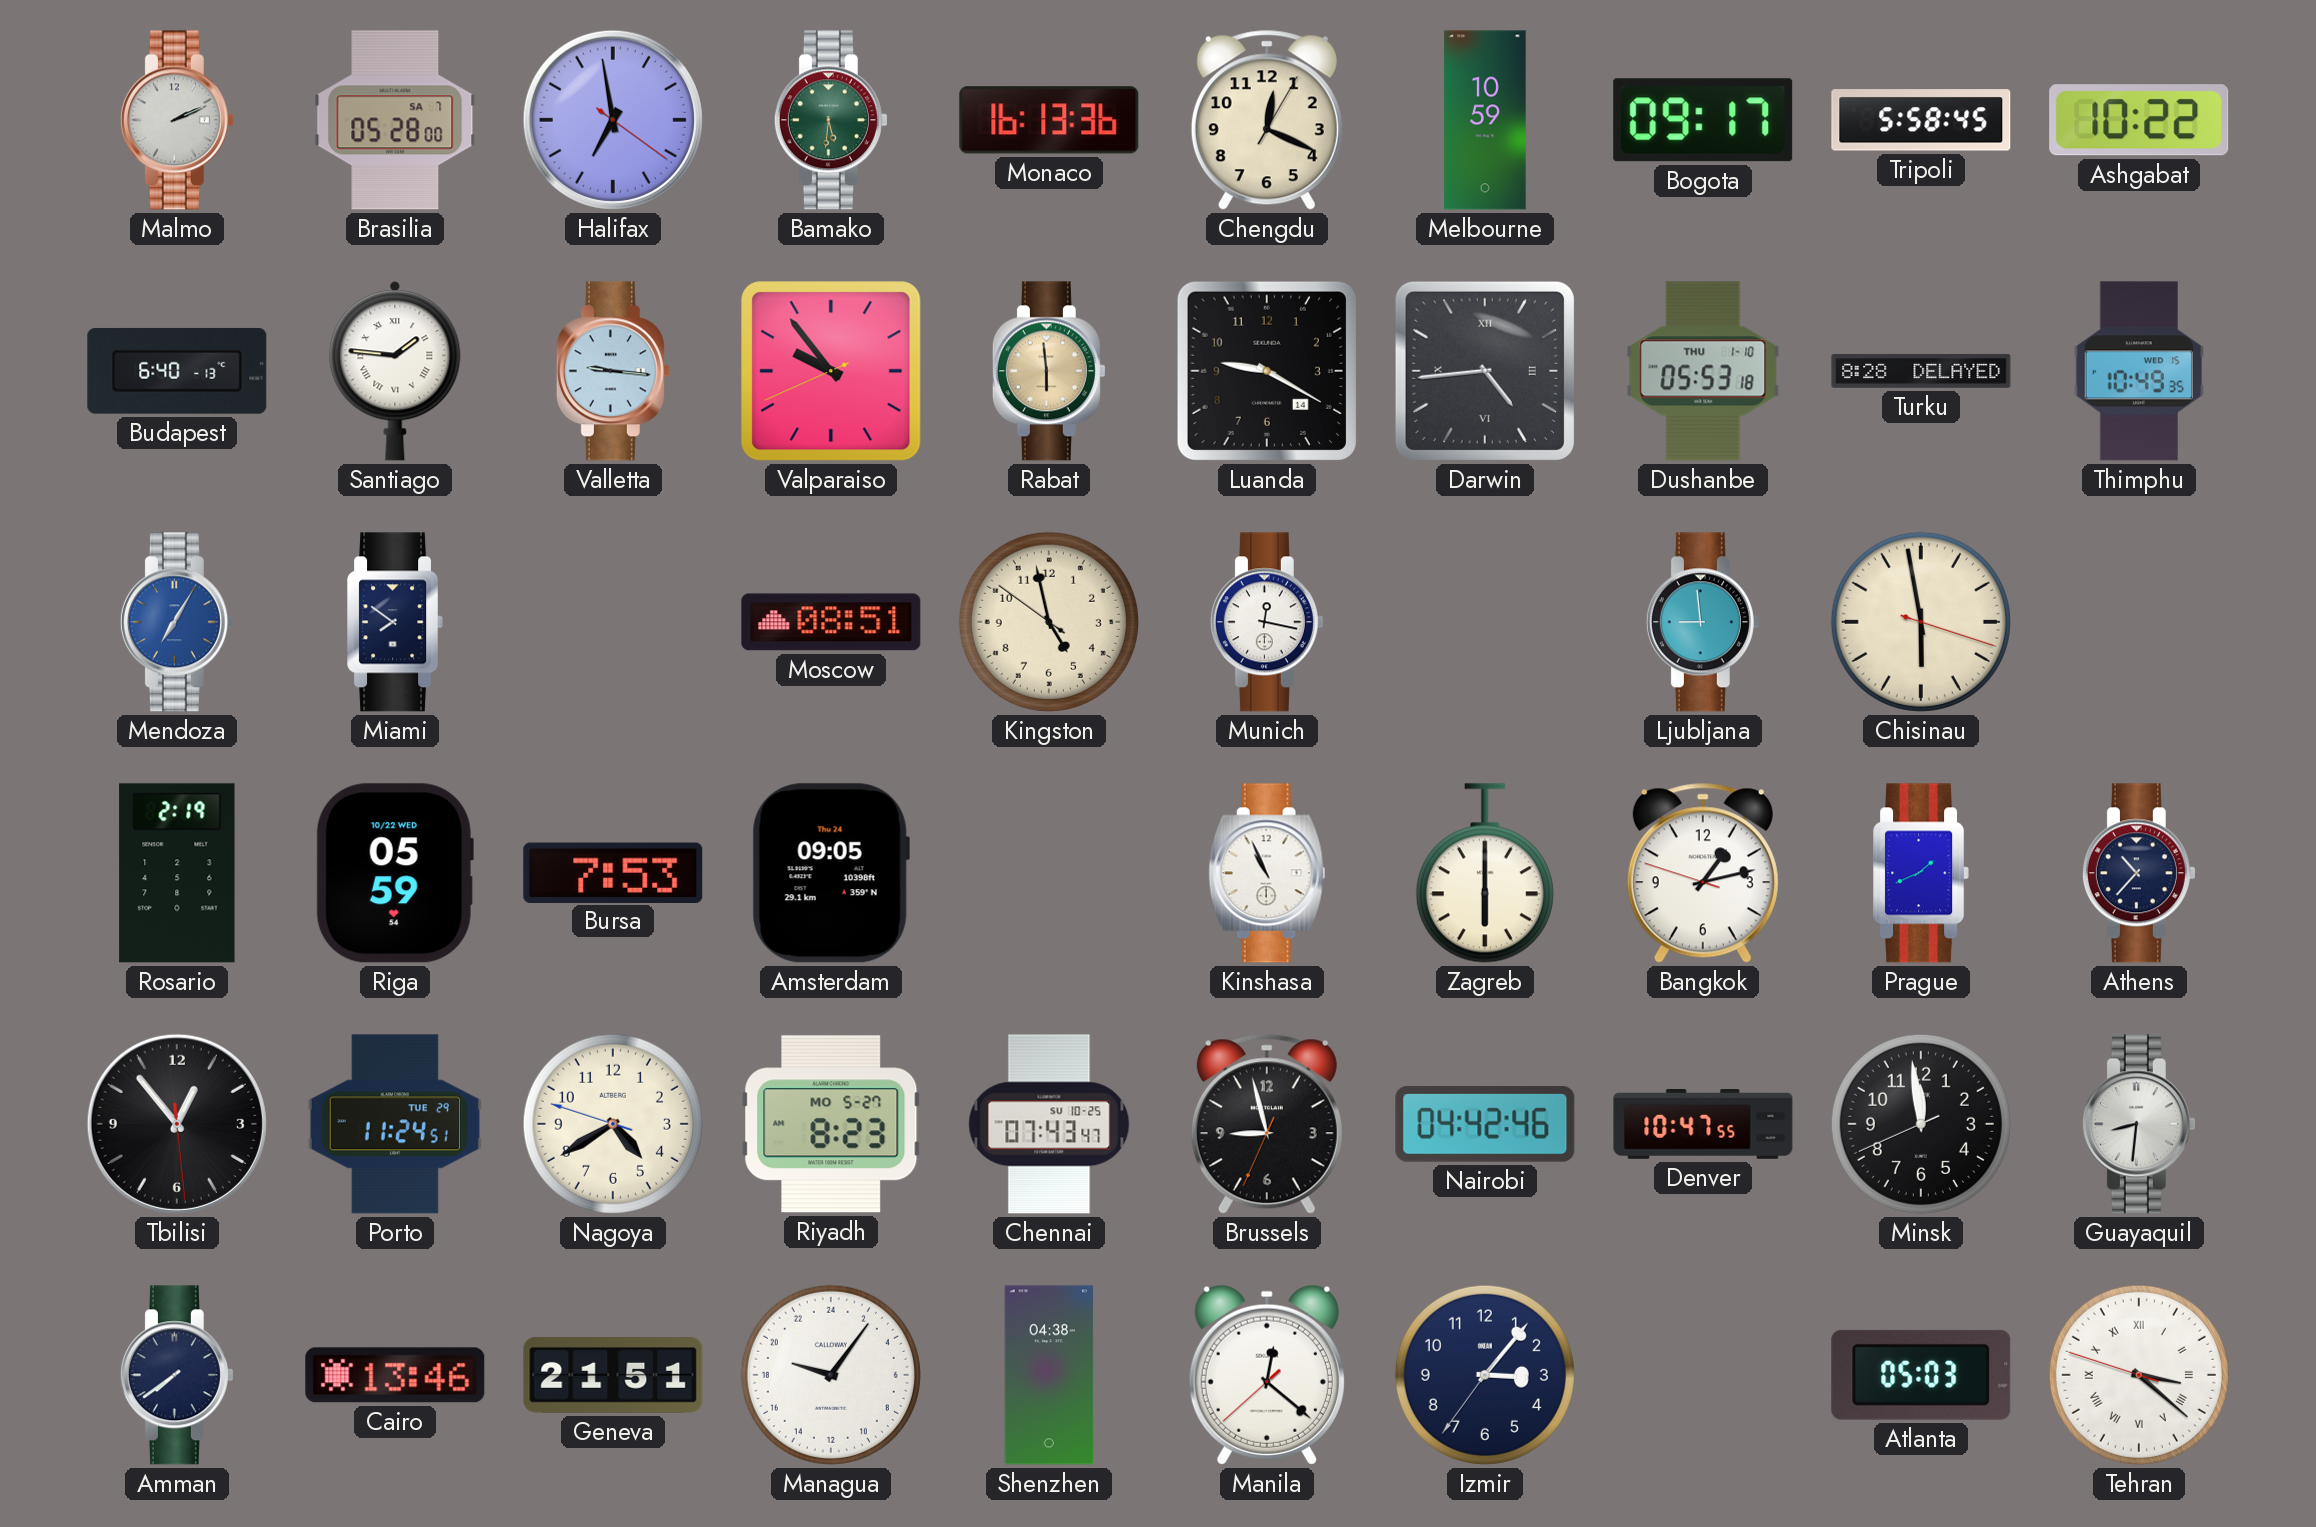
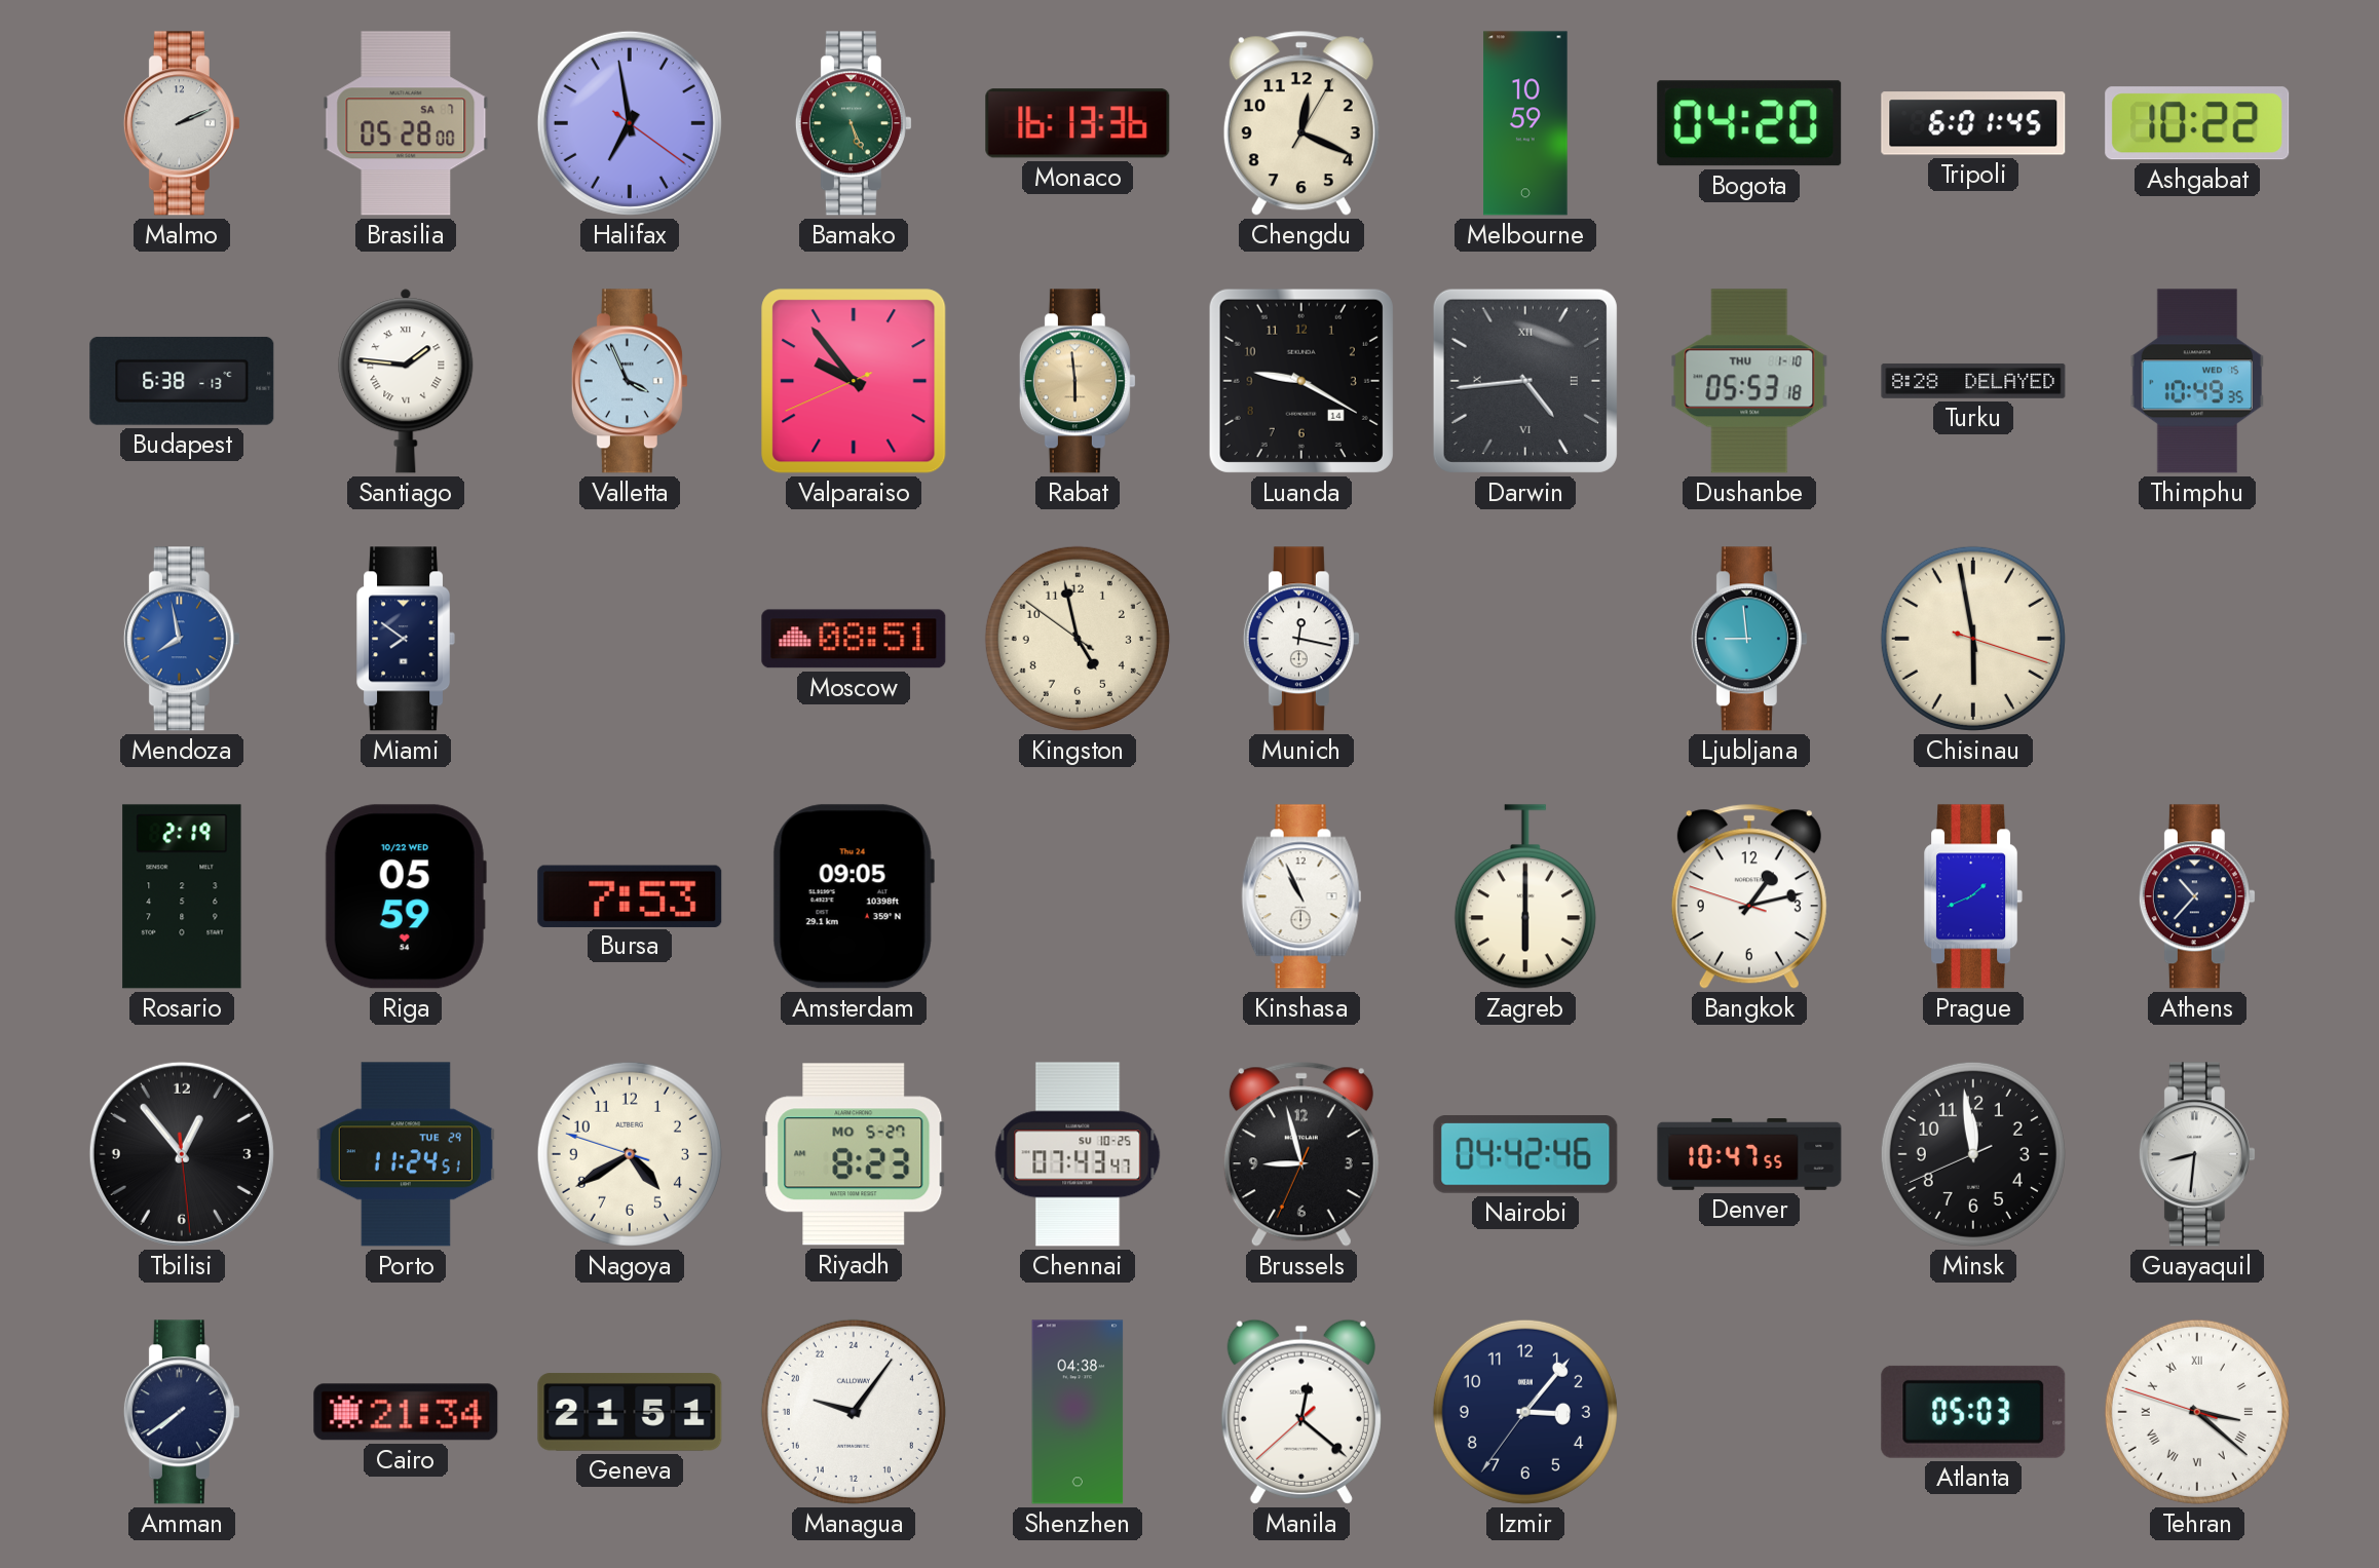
Bamako: 5:31 -> 5:26 (854, 123)
Bogota: 09:17 -> 04:20 (1749, 123)
Tripoli: 5:58 -> 6:01 (1973, 123)
Budapest: 6:40 -> 6:38 (182, 381)
Valletta: 9:16 -> 3:56 (630, 381)
Mendoza: 7:05 -> 7:58 (182, 639)
Cairo: 13:46 -> 21:34 (406, 1412)
